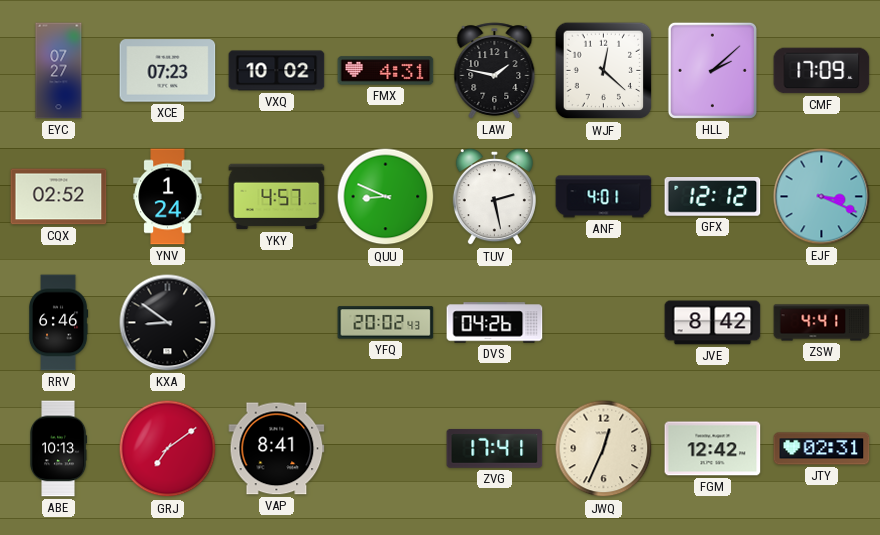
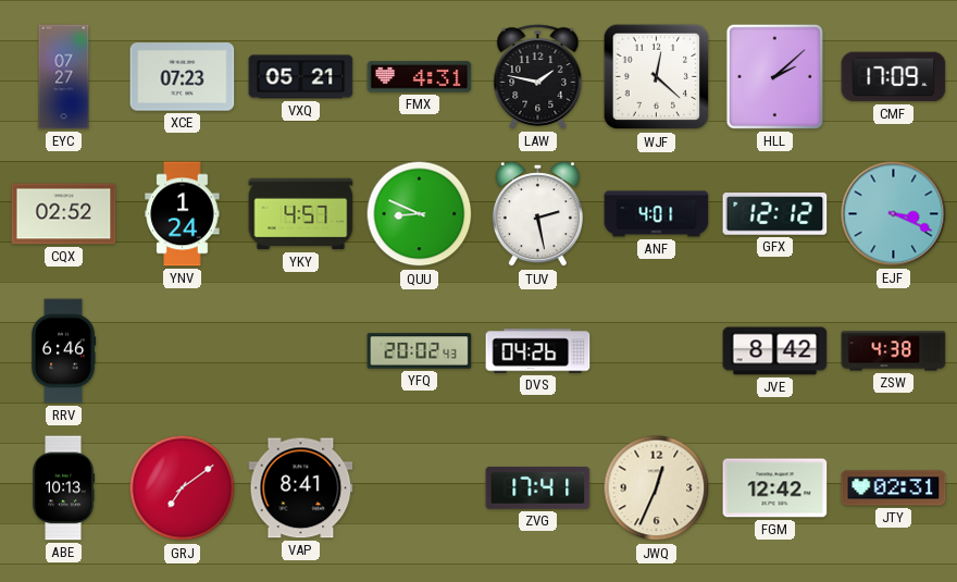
VXQ: 10:02 -> 05:21 (301, 77)
KXA: 8:51 -> none (168, 323)
ZSW: 4:41 -> 4:38 (894, 351)
